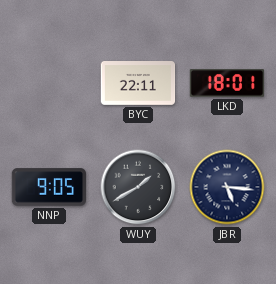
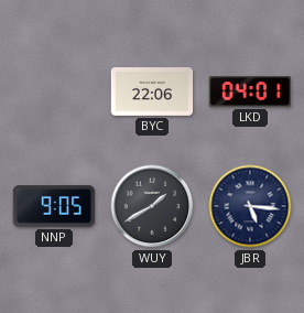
BYC: 22:11 -> 22:06 (152, 93)
LKD: 18:01 -> 04:01 (250, 91)
